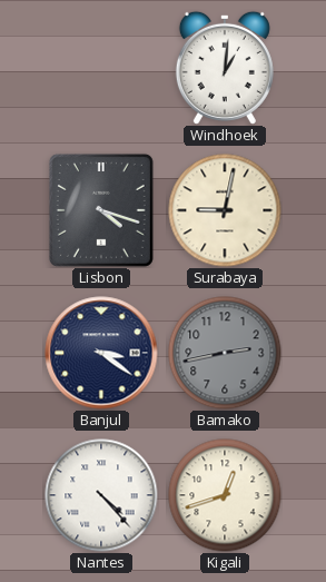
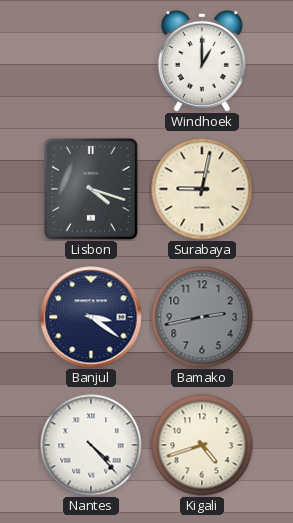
Windhoek: 1:01 -> 1:00 (202, 61)
Kigali: 12:42 -> 4:42 (202, 445)
